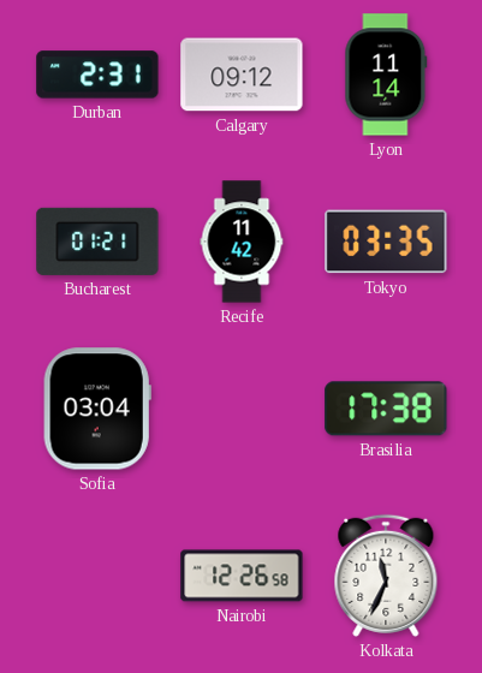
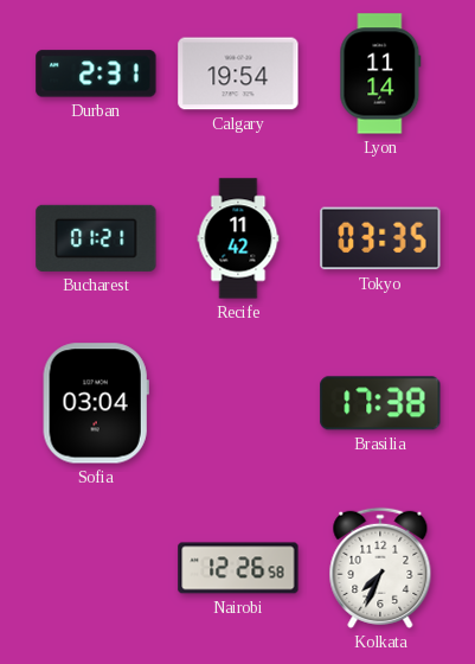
Calgary: 09:12 -> 19:54 (238, 74)
Kolkata: 11:34 -> 7:34 (380, 568)
